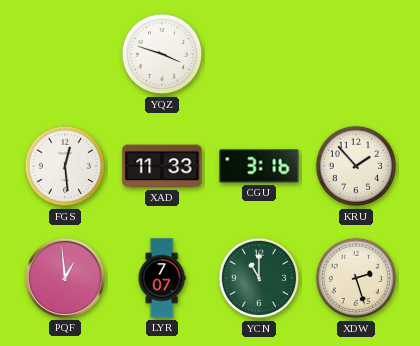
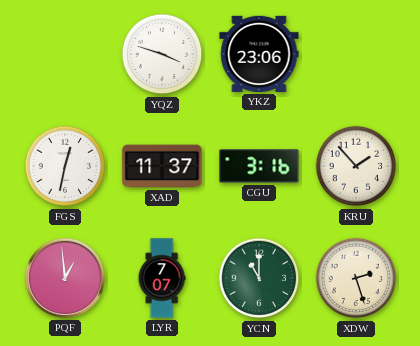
YKZ: none -> 23:06 (259, 54)
FGS: 12:29 -> 12:32 (65, 166)
XAD: 11:33 -> 11:37 (162, 166)
